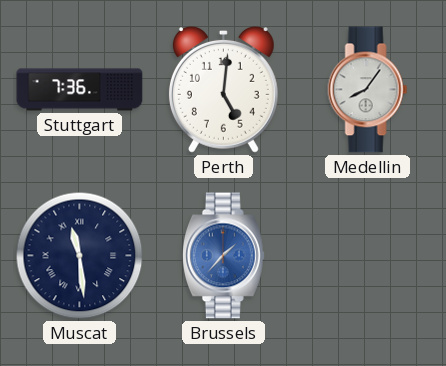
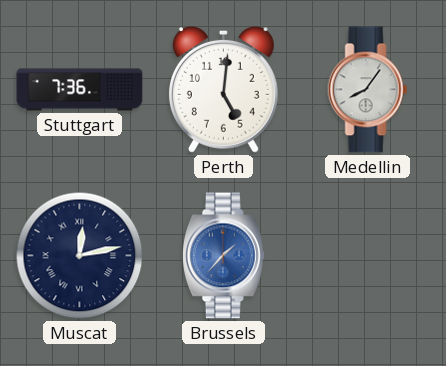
Muscat: 11:29 -> 12:13 (80, 256)
